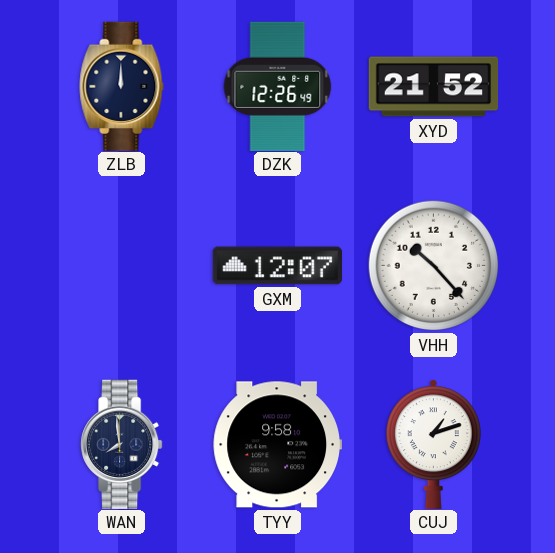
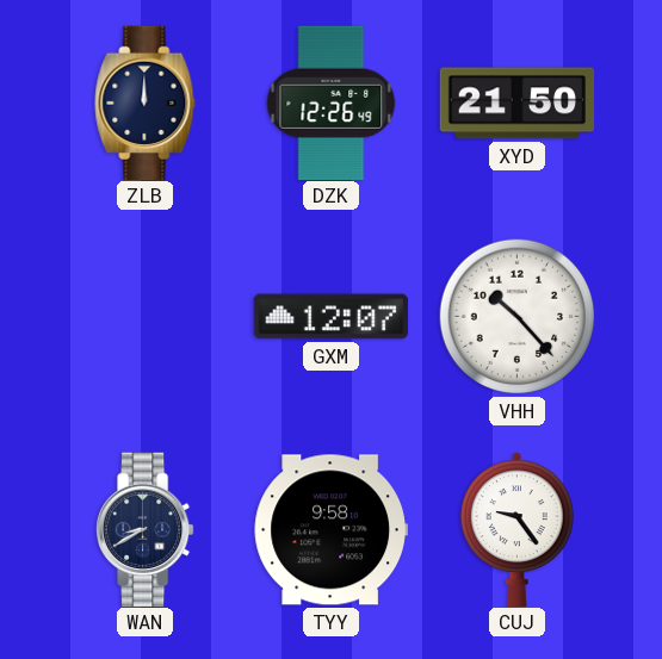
XYD: 21:52 -> 21:50 (518, 104)
WAN: 7:59 -> 8:40 (146, 529)
CUJ: 1:12 -> 9:24 (516, 529)
